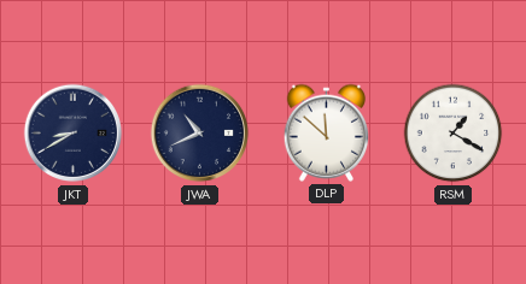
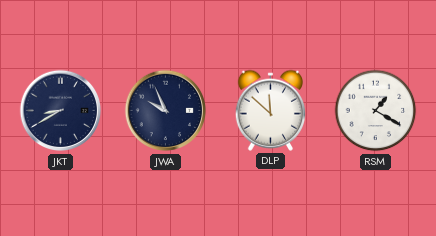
JWA: 10:41 -> 9:56 (166, 111)
